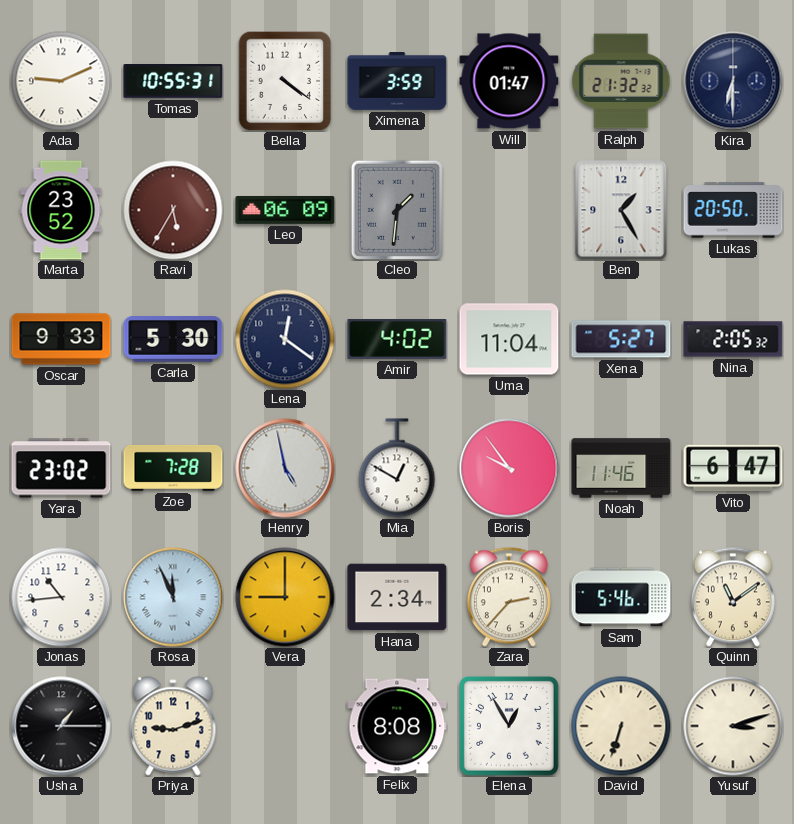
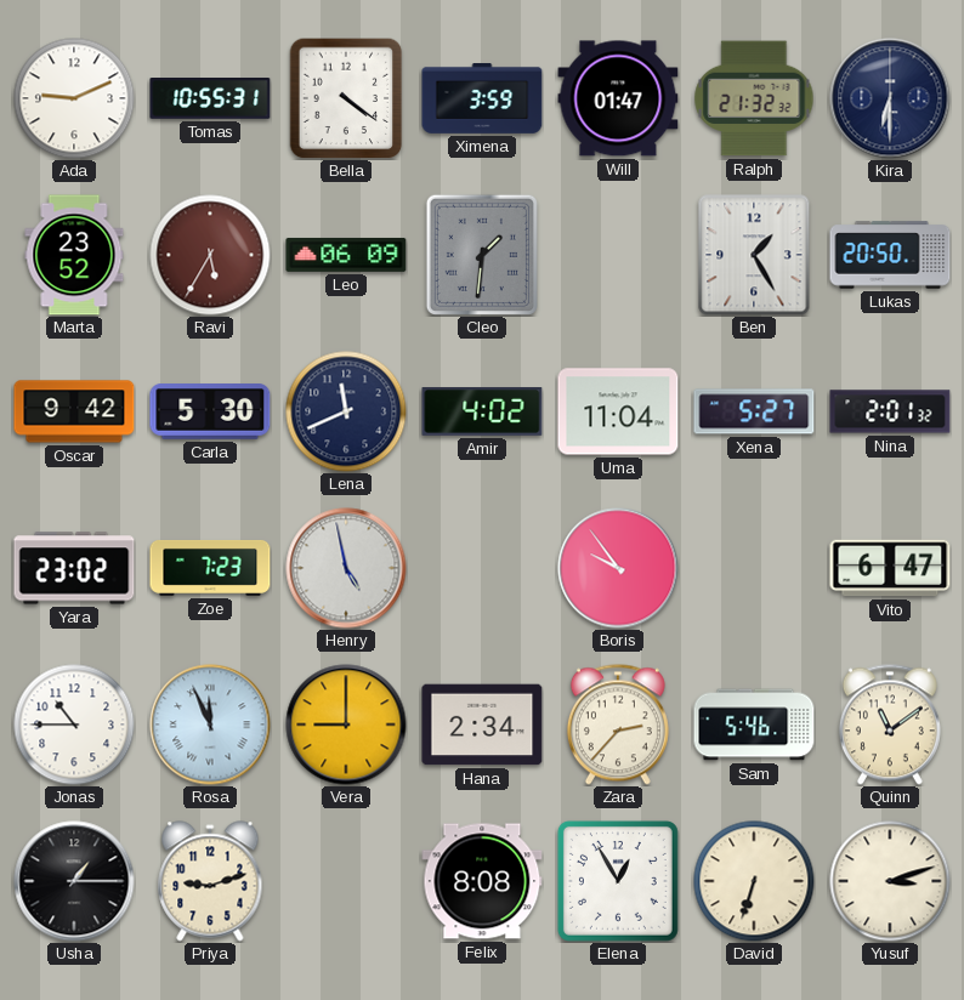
Oscar: 9:33 -> 9:42 (74, 411)
Lena: 12:21 -> 11:41 (346, 411)
Nina: 2:05 -> 2:01 (890, 411)
Zoe: 7:28 -> 7:23 (210, 568)
Mia: 12:50 -> none (397, 468)
Noah: 11:46 -> none (621, 468)
Jonas: 10:44 -> 10:45 (74, 725)
